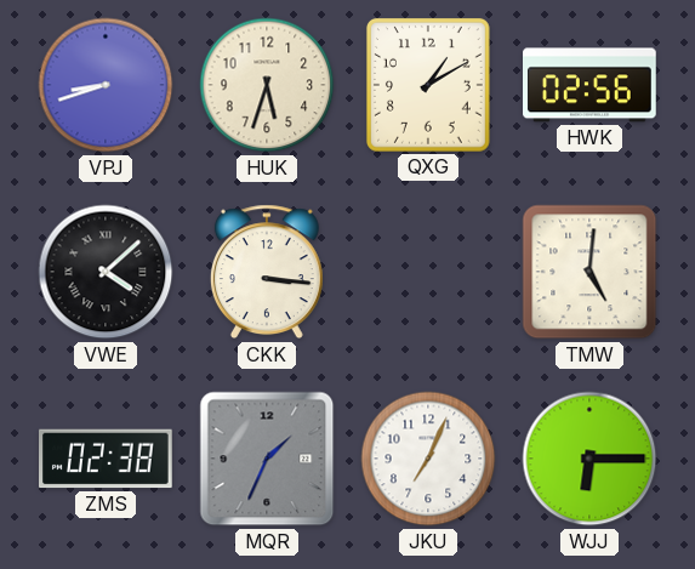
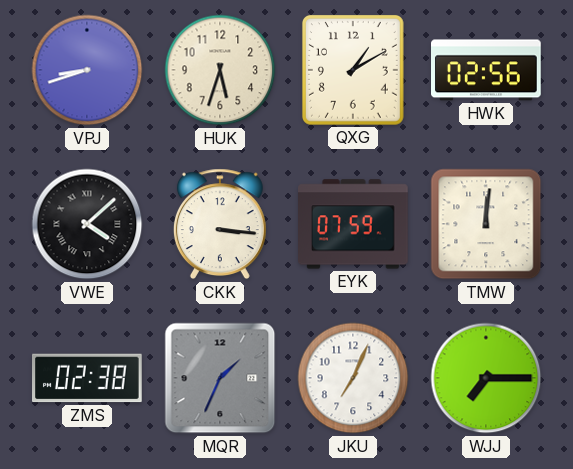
EYK: none -> 07:59 (354, 224)
TMW: 5:01 -> 12:01 (486, 224)
WJJ: 6:15 -> 7:15 (486, 378)
